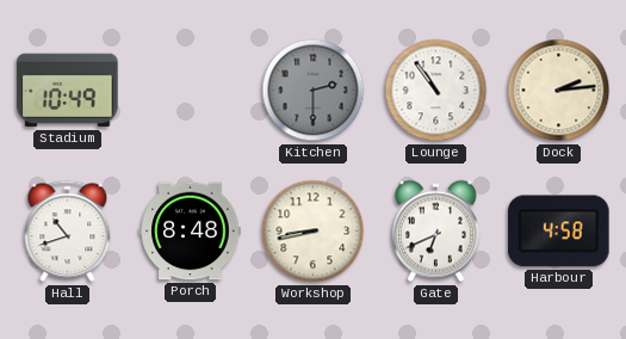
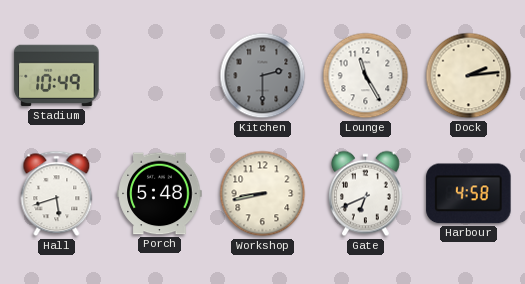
Lounge: 10:54 -> 11:25 (366, 76)
Hall: 10:42 -> 5:42 (57, 194)
Porch: 8:48 -> 5:48 (160, 194)
